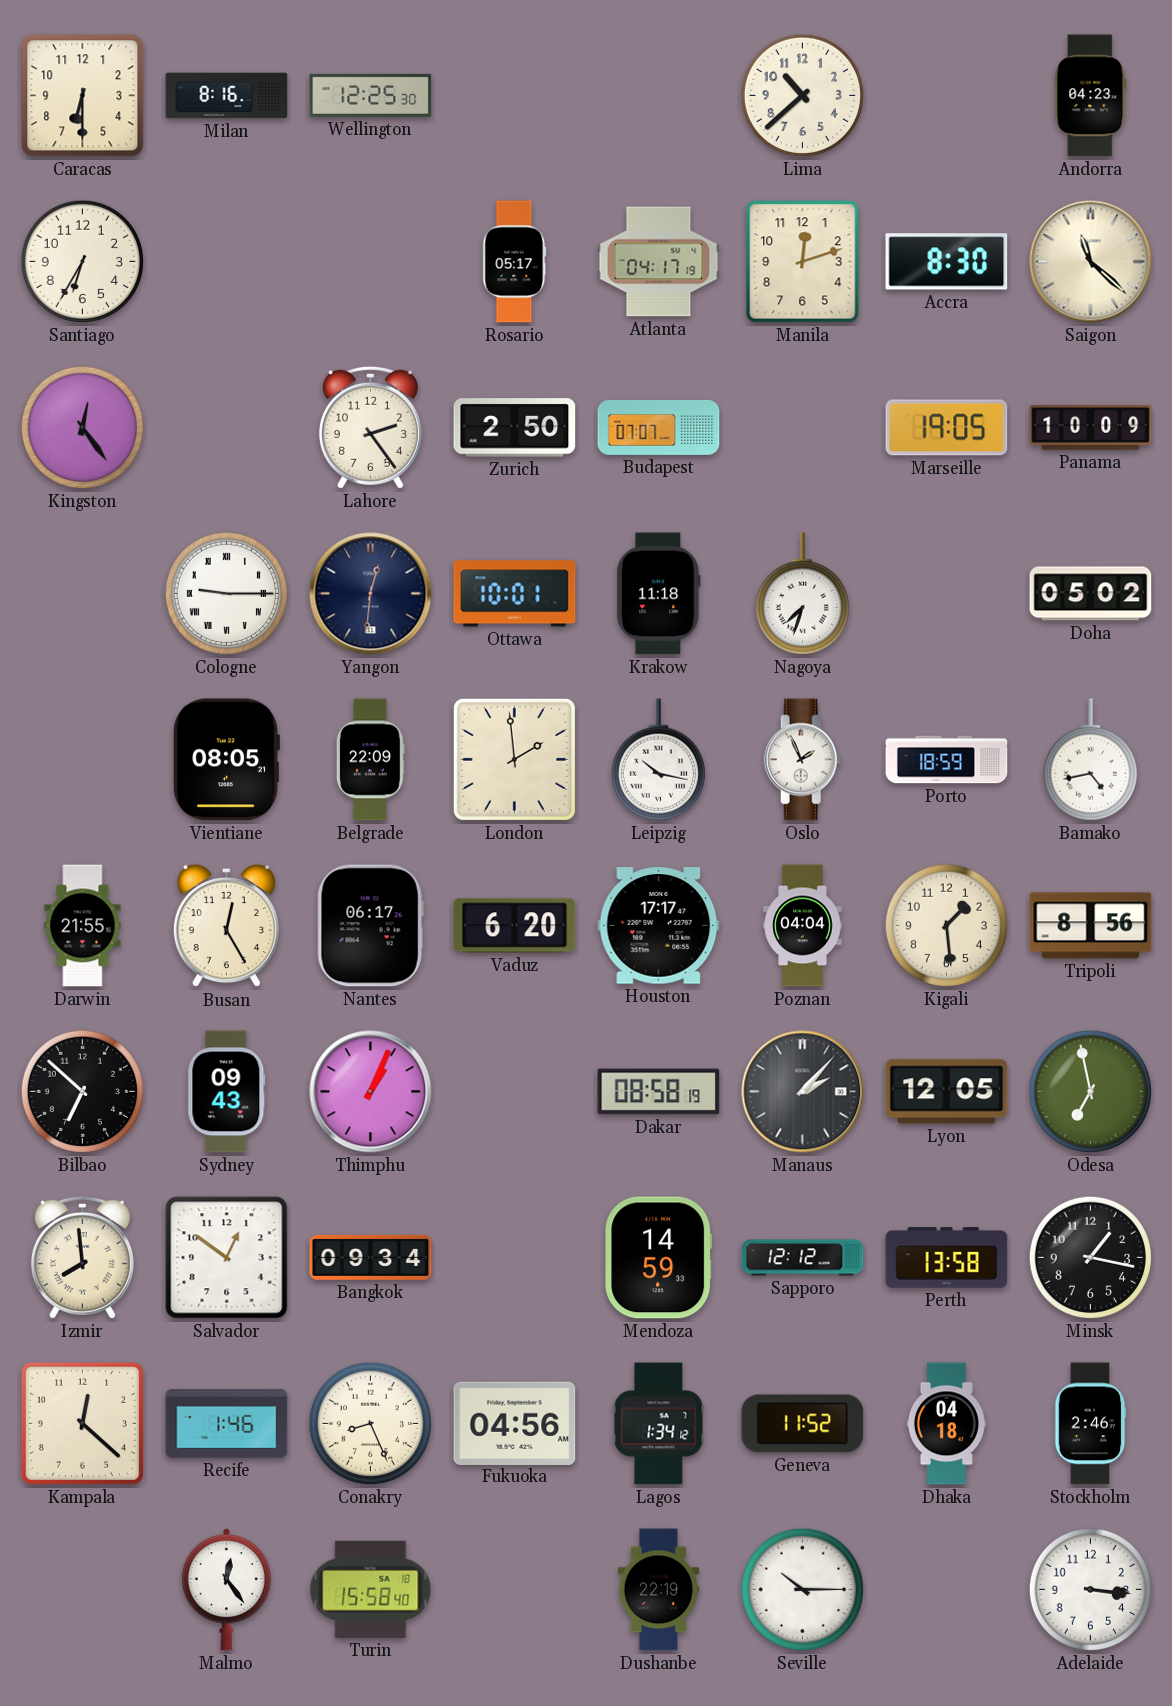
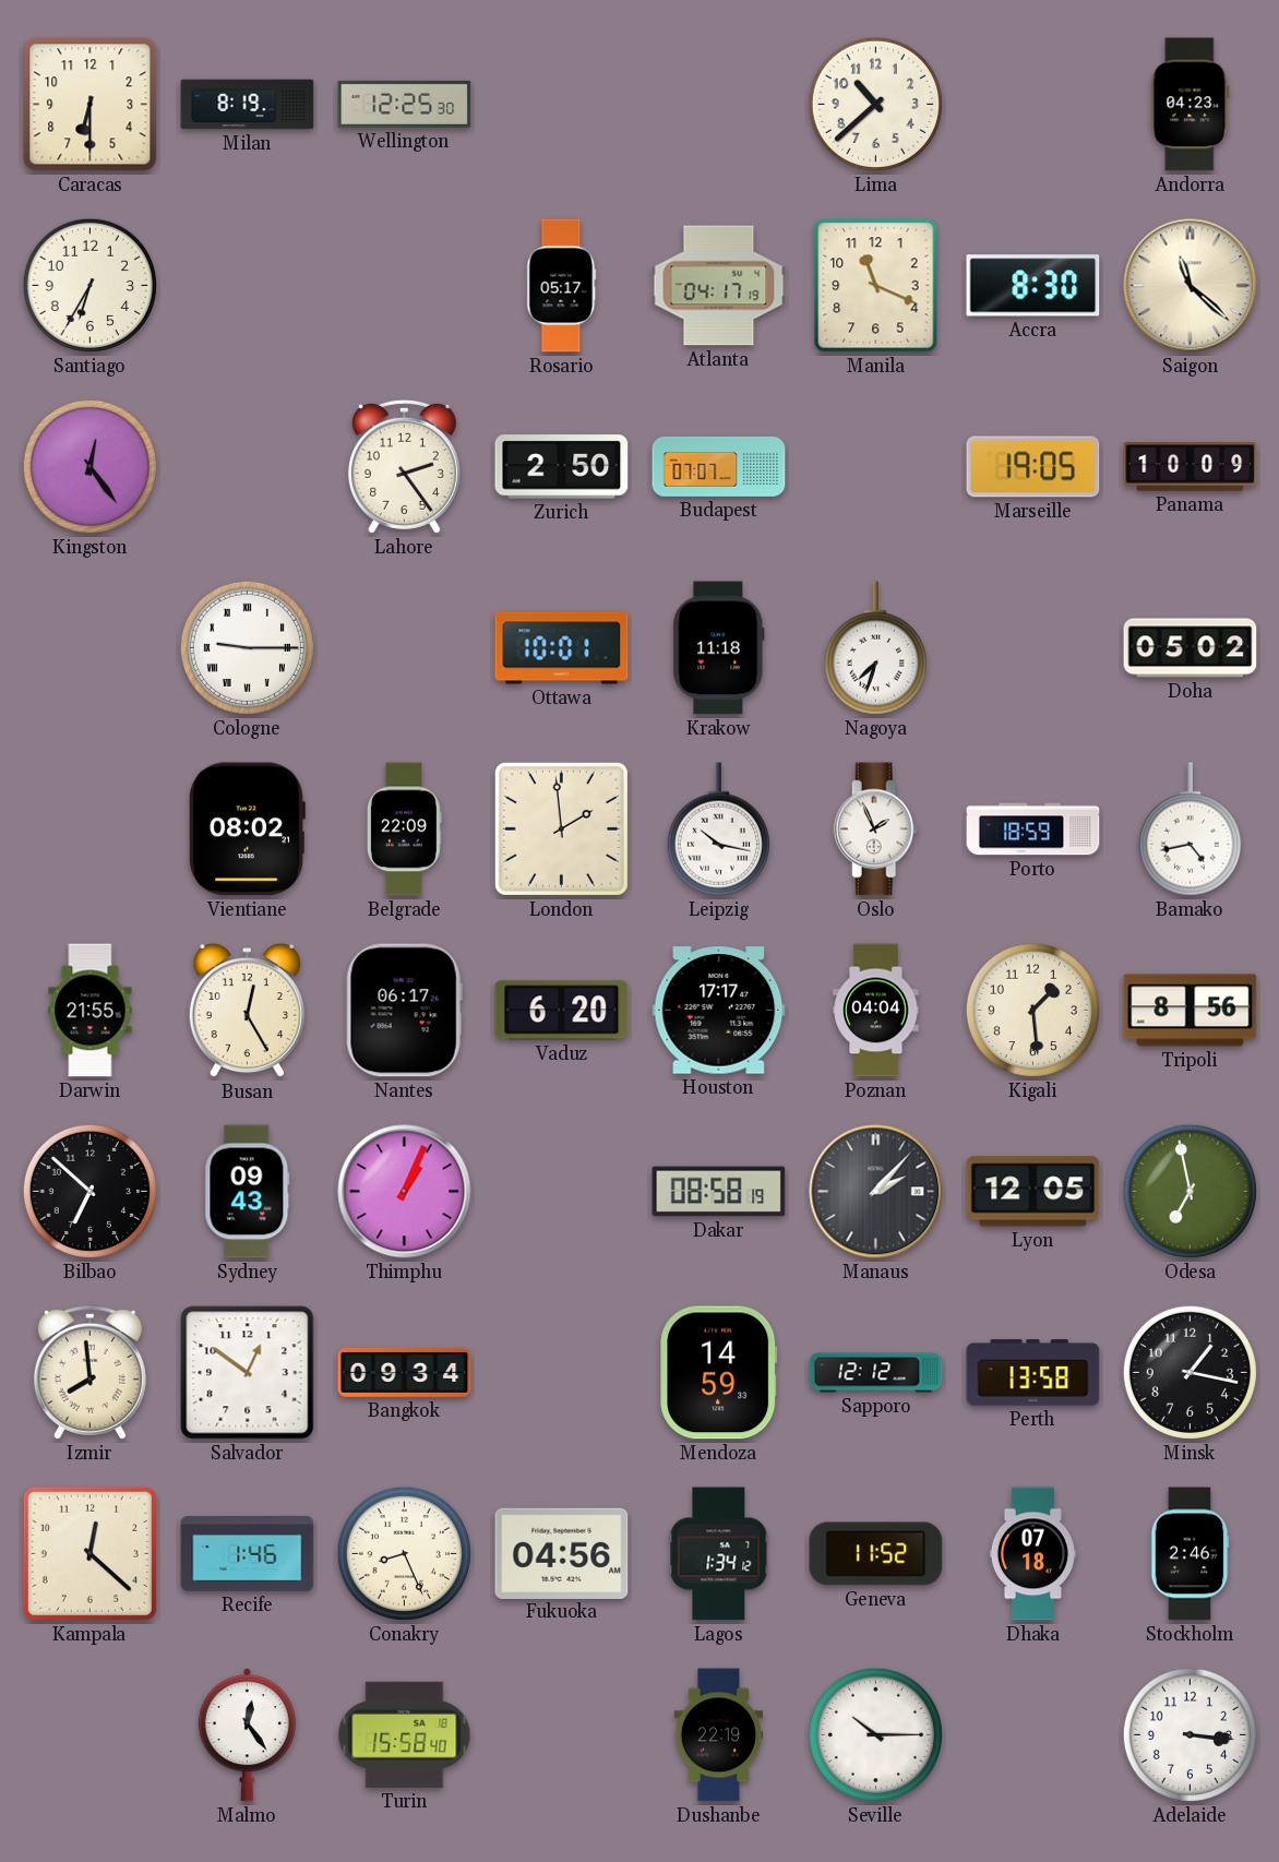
Milan: 8:16 -> 8:19 (248, 105)
Manila: 12:12 -> 11:19 (876, 286)
Yangon: 12:31 -> none (371, 594)
Vientiane: 08:05 -> 08:02 (247, 829)
Dhaka: 04:18 -> 07:18 (1032, 1554)
